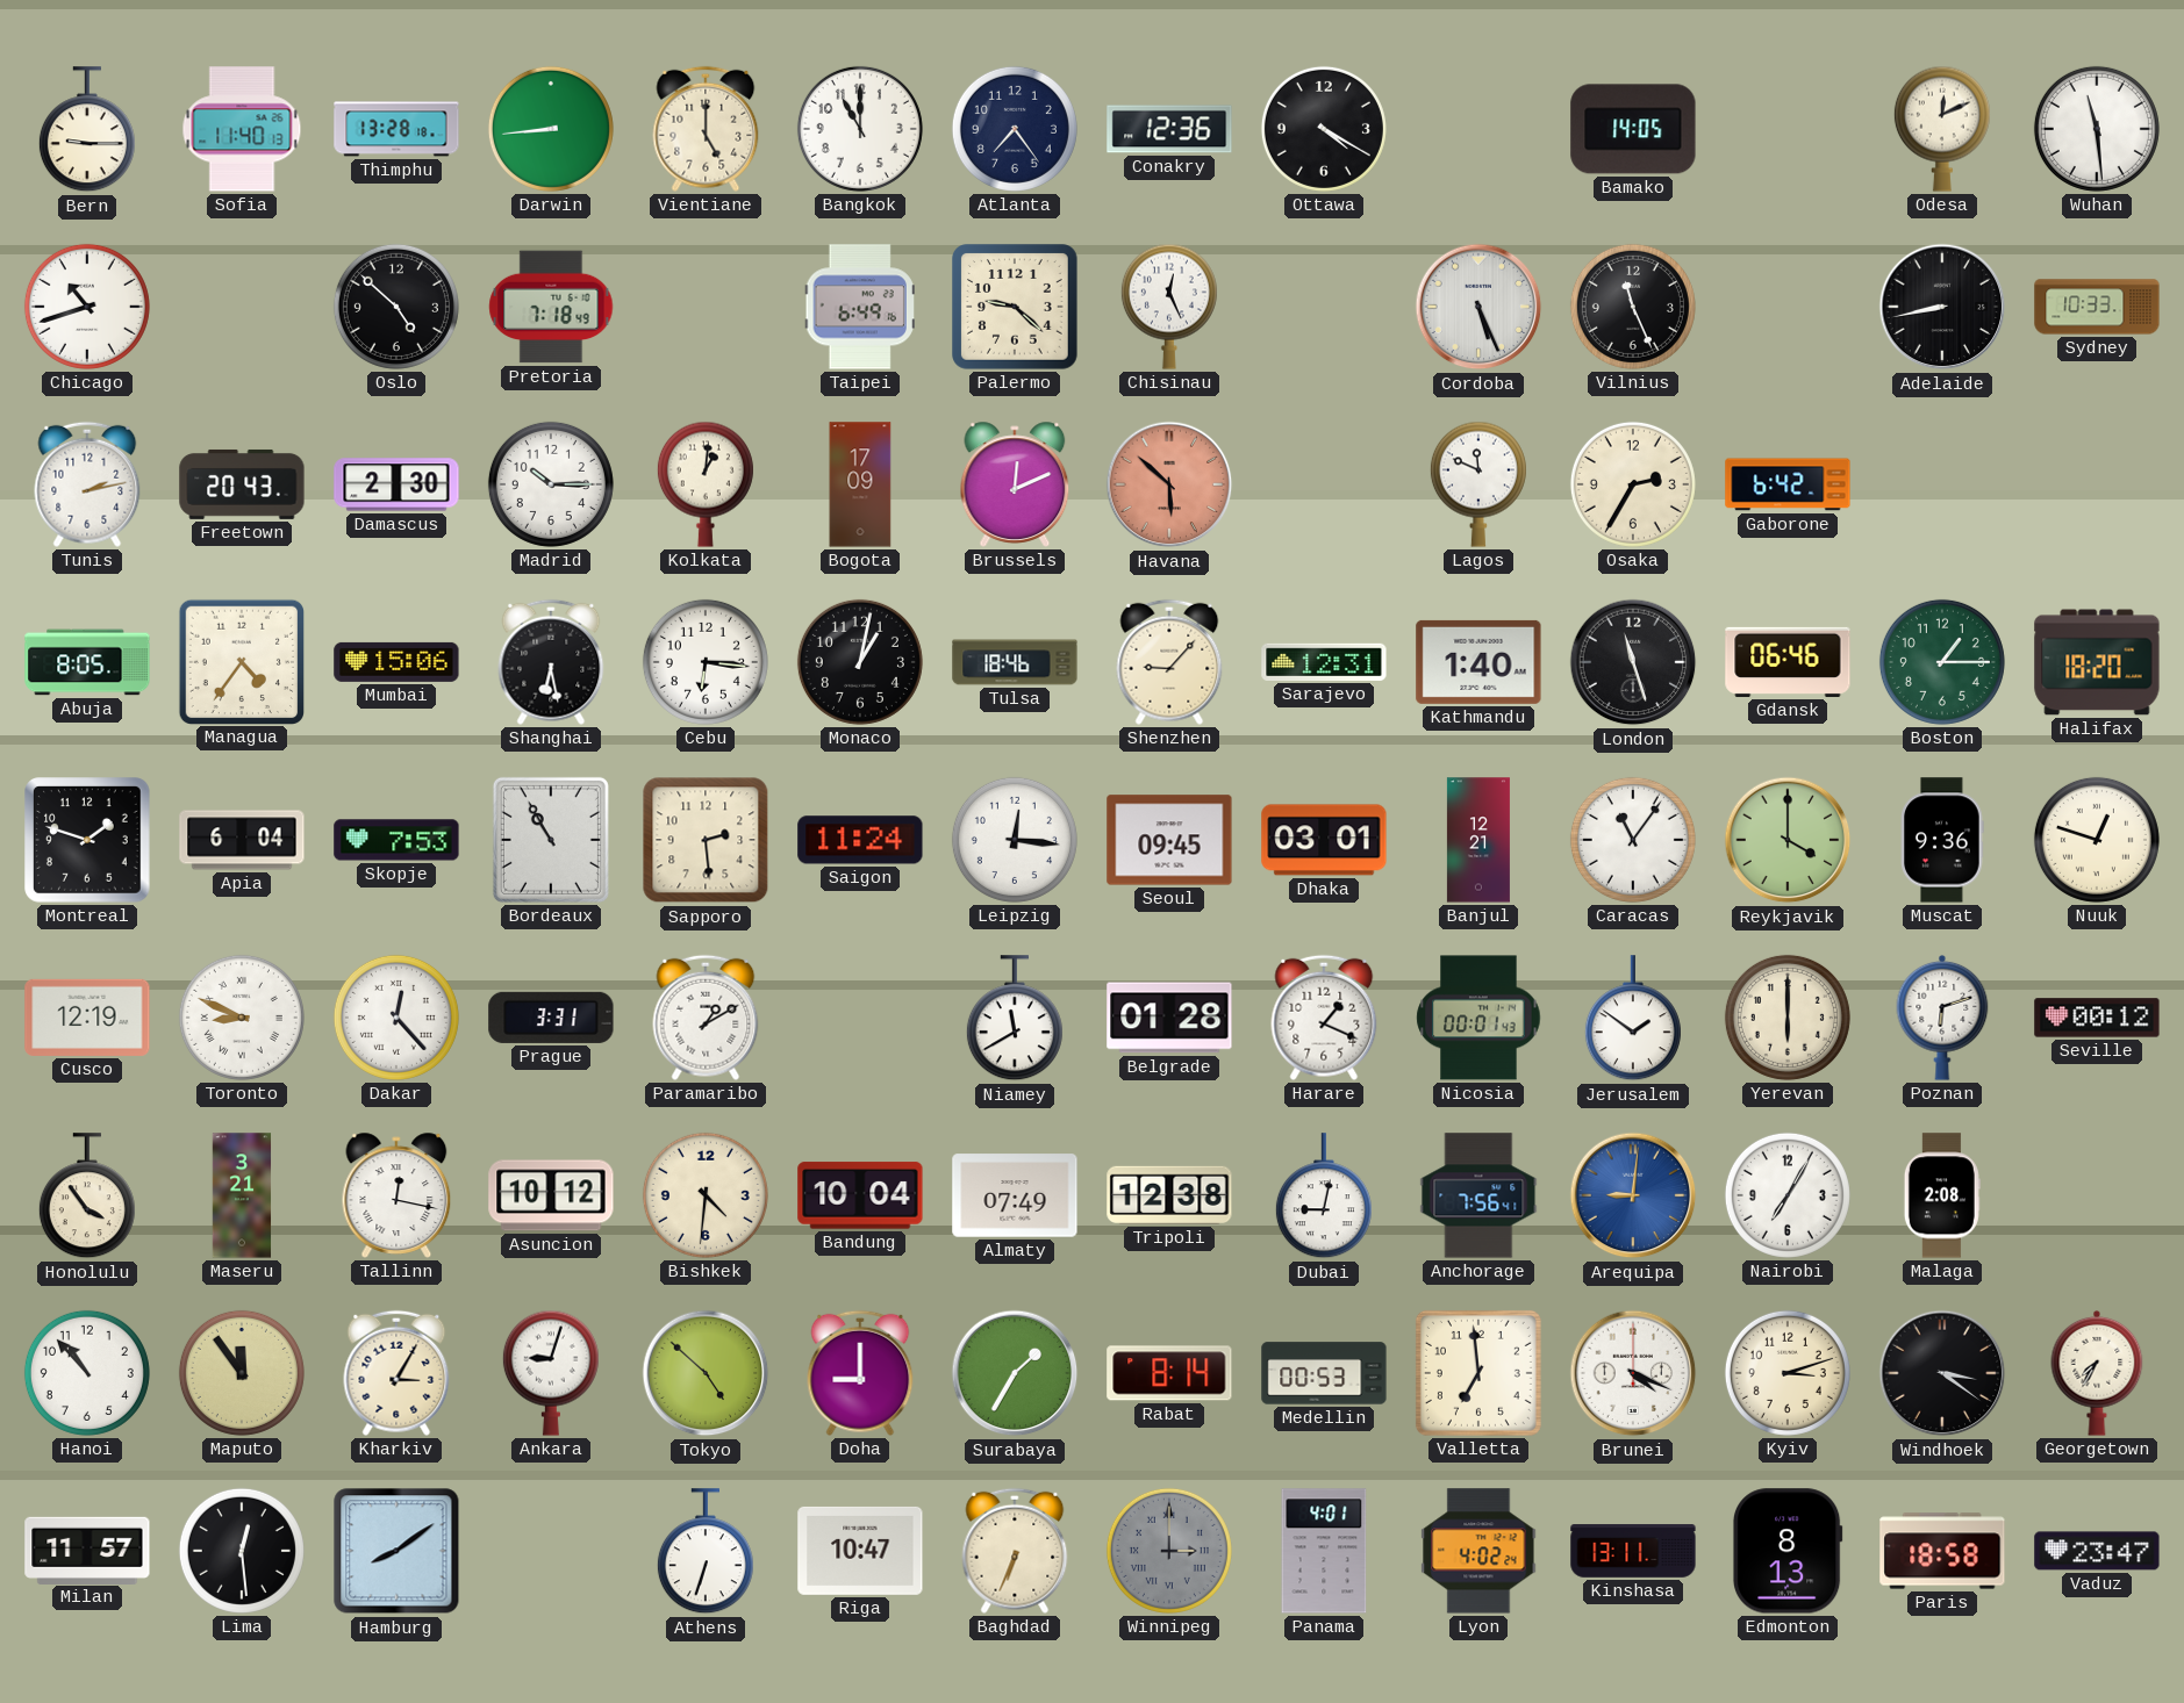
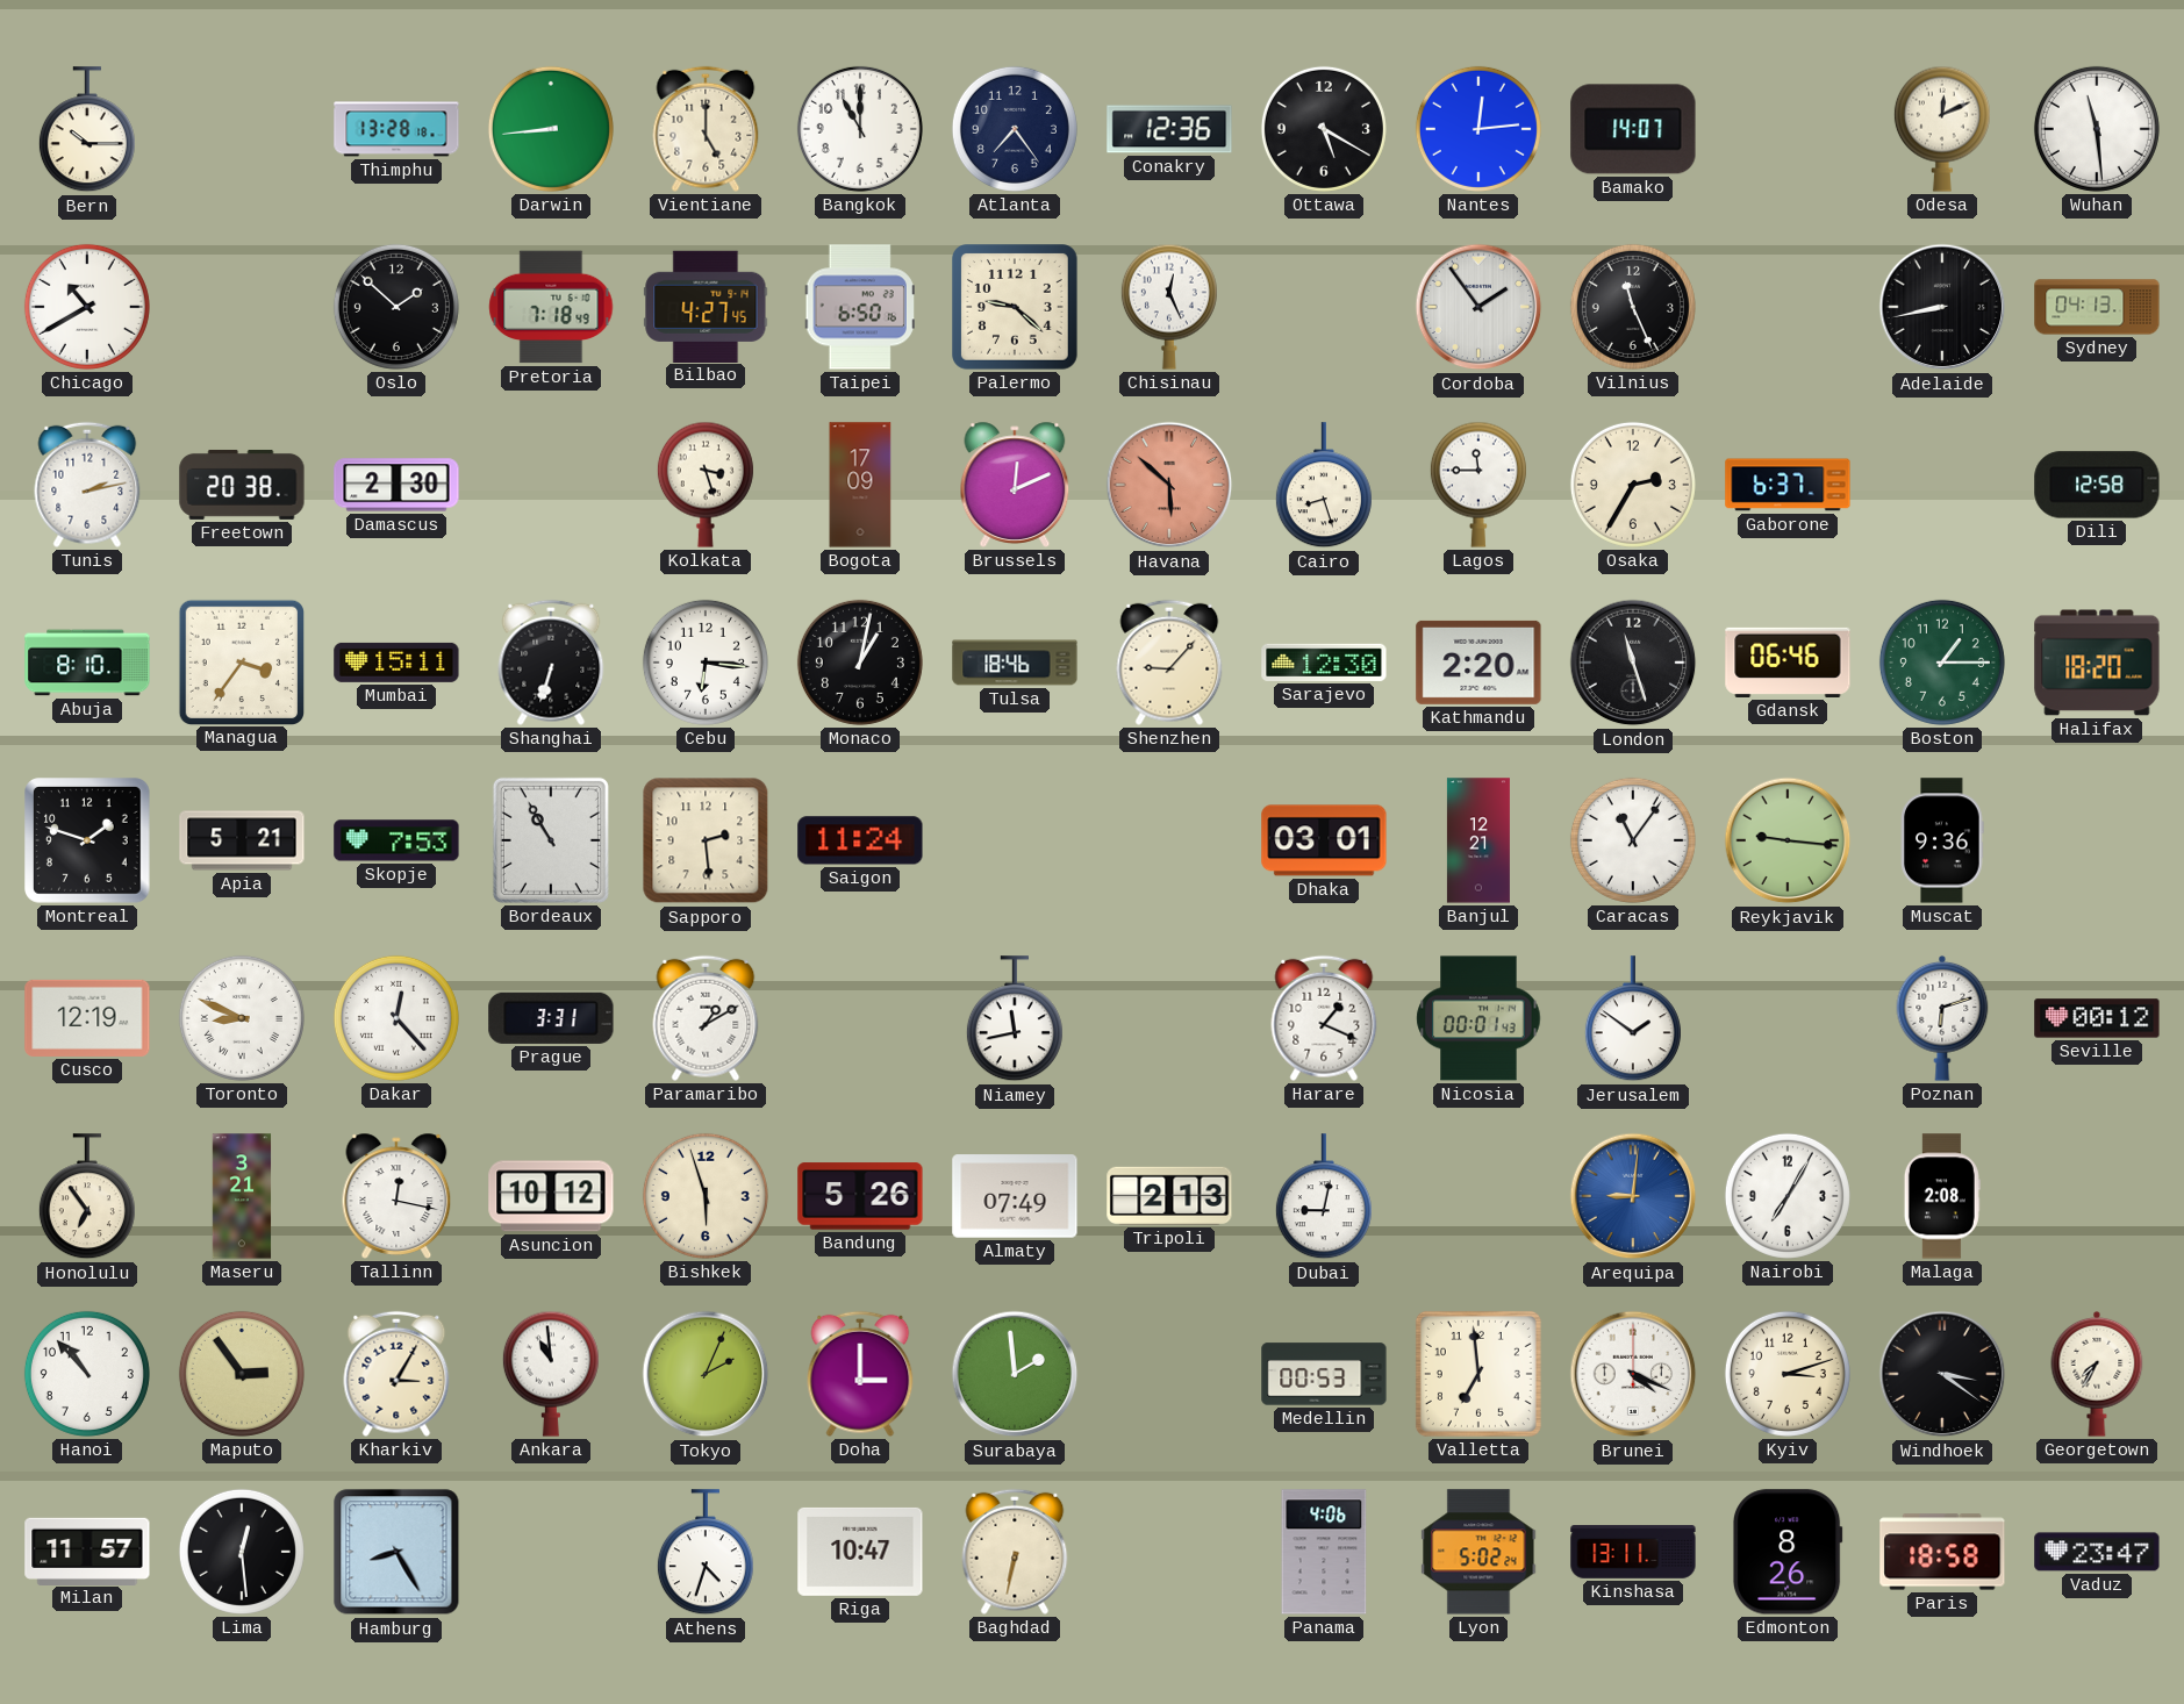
Bern: 9:15 -> 10:15 (87, 130)
Sofia: 11:40 -> none (242, 129)
Ottawa: 4:20 -> 5:20 (1324, 129)
Nantes: none -> 12:14 (1478, 129)
Bamako: 14:05 -> 14:07 (1633, 129)
Chicago: 10:42 -> 10:40 (87, 307)
Oslo: 4:52 -> 1:52 (396, 307)
Bilbao: none -> 4:27 (706, 306)
Taipei: 6:49 -> 6:50 (860, 307)
Cordoba: 5:26 -> 1:54 (1478, 307)
Sydney: 10:33 -> 04:13 (2097, 307)
Freetown: 20:43 -> 20:38 (242, 485)
Madrid: 10:15 -> none (551, 484)
Kolkata: 1:01 -> 3:27 (706, 485)
Cairo: none -> 8:27 (1324, 486)
Lagos: 11:49 -> 11:45 (1478, 485)
Gaborone: 6:42 -> 6:37 (1788, 485)
Dili: none -> 12:58 (2097, 485)
Abuja: 8:05 -> 8:10 (87, 663)
Managua: 4:36 -> 3:36 (241, 661)
Mumbai: 15:06 -> 15:11 (396, 663)
Shanghai: 6:28 -> 6:33 (551, 663)
Sarajevo: 12:31 -> 12:30 (1324, 663)
Kathmandu: 1:40 -> 2:20 (1478, 663)
Apia: 6:04 -> 5:21 (242, 840)
Leipzig: 12:16 -> none (1015, 840)
Seoul: 09:45 -> none (1169, 840)
Reykjavik: 4:00 -> 9:16 (1788, 840)
Nuuk: 12:48 -> none (2097, 840)
Niamey: 11:40 -> 11:43 (1015, 1019)
Belgrade: 01:28 -> none (1169, 1018)
Yerevan: 6:00 -> none (1788, 1018)
Honolulu: 3:54 -> 6:54 (87, 1197)
Bishkek: 4:31 -> 5:57 (706, 1196)
Bandung: 10:04 -> 5:26 (860, 1196)
Tripoli: 12:38 -> 2:13 (1169, 1196)
Anchorage: 7:56 -> none (1478, 1195)
Maputo: 11:54 -> 2:54 (242, 1374)
Ankara: 9:03 -> 10:59 (551, 1374)
Tokyo: 4:52 -> 2:04 (706, 1374)
Doha: 9:00 -> 3:00 (860, 1374)
Surabaya: 1:35 -> 1:59 (1015, 1374)
Rabat: 8:14 -> none (1169, 1373)
Hamburg: 8:09 -> 8:25 (396, 1552)
Athens: 6:33 -> 4:33 (706, 1553)
Baghdad: 6:34 -> 6:32 (1015, 1552)
Winnipeg: 3:00 -> none (1169, 1551)
Panama: 4:01 -> 4:06 (1324, 1552)
Lyon: 4:02 -> 5:02 (1478, 1552)
Edmonton: 8:13 -> 8:26 (1788, 1552)
